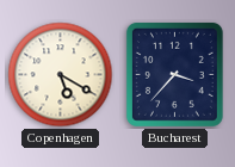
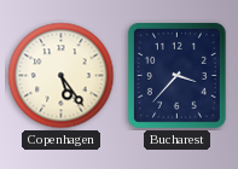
Copenhagen: 5:20 -> 5:24 (62, 76)
